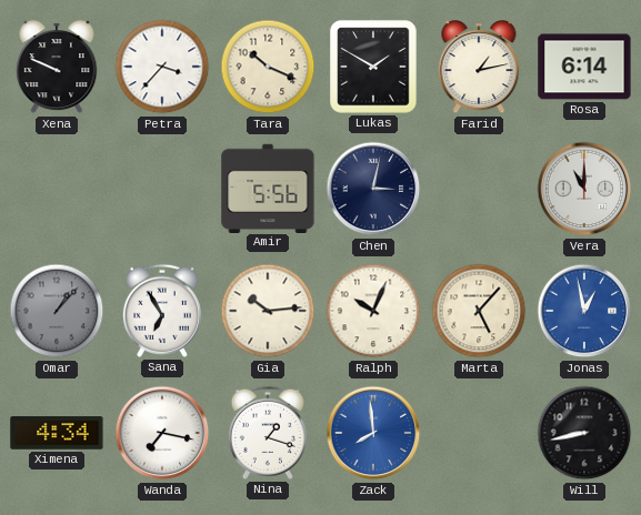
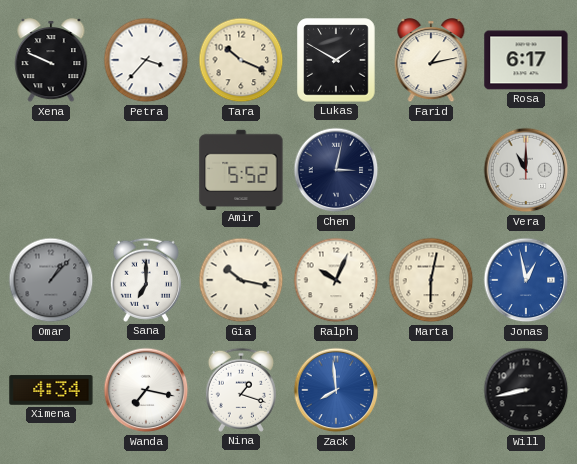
Rosa: 6:14 -> 6:17 (526, 60)
Amir: 5:56 -> 5:52 (241, 169)
Sana: 6:55 -> 7:00 (146, 280)
Gia: 10:14 -> 10:17 (241, 280)
Marta: 5:07 -> 6:02 (431, 280)
